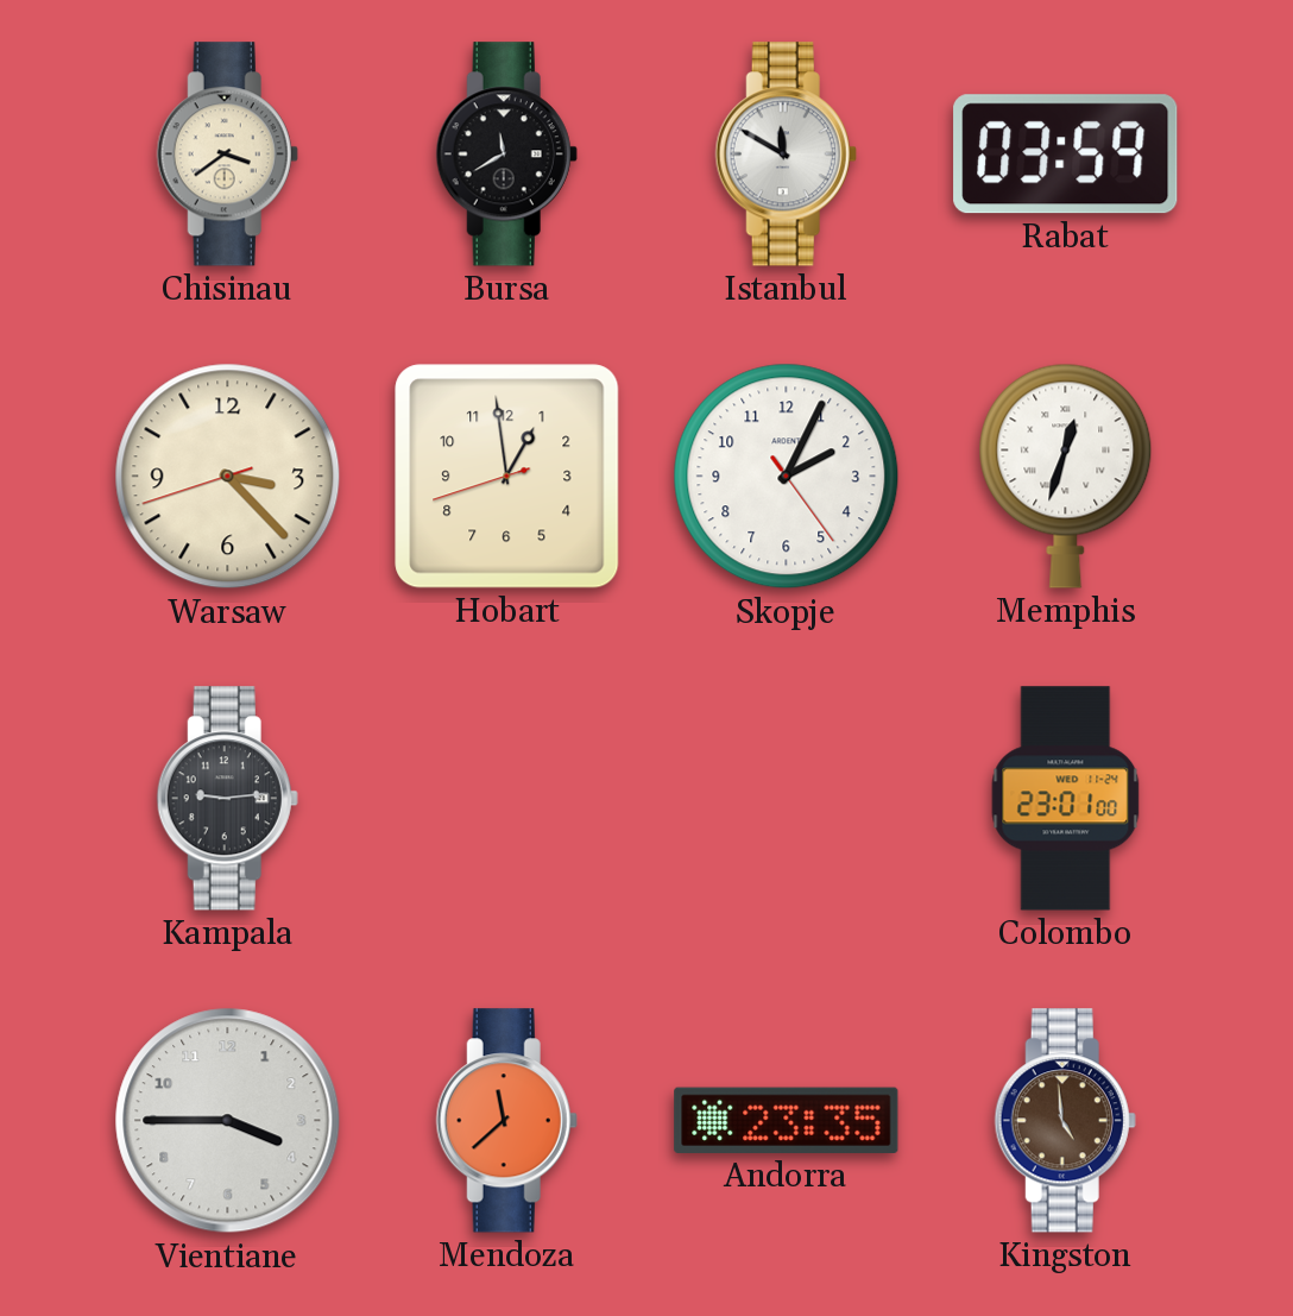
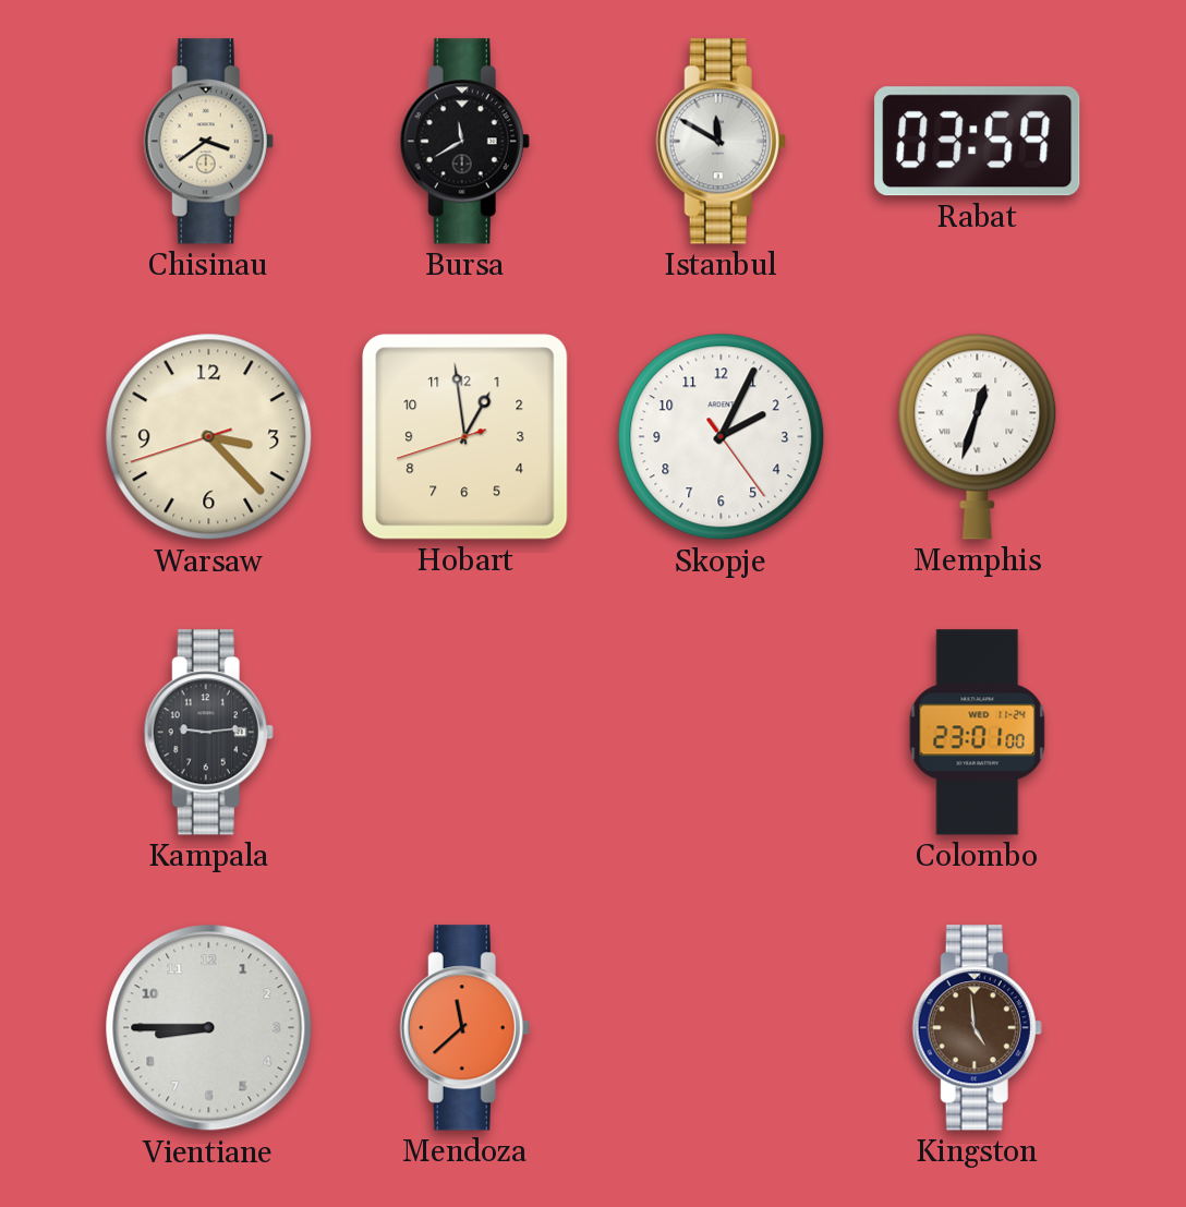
Vientiane: 3:45 -> 8:45 (209, 1028)
Andorra: 23:35 -> none (787, 1120)
